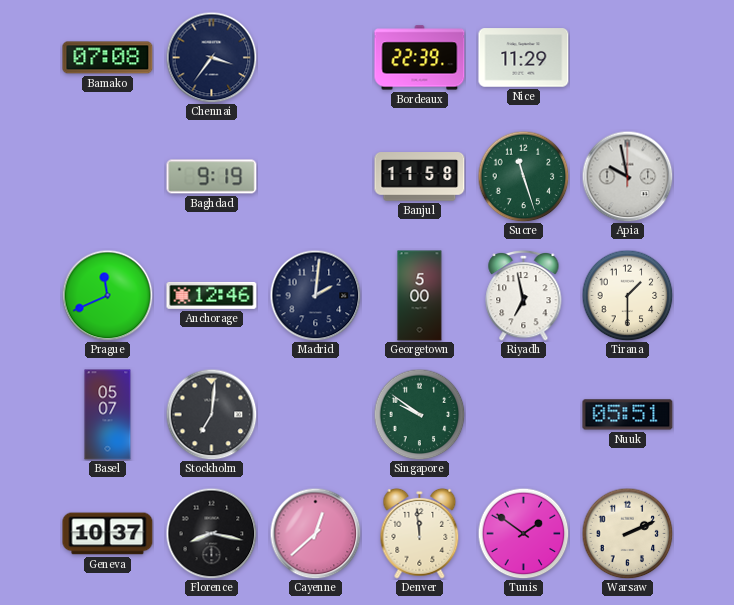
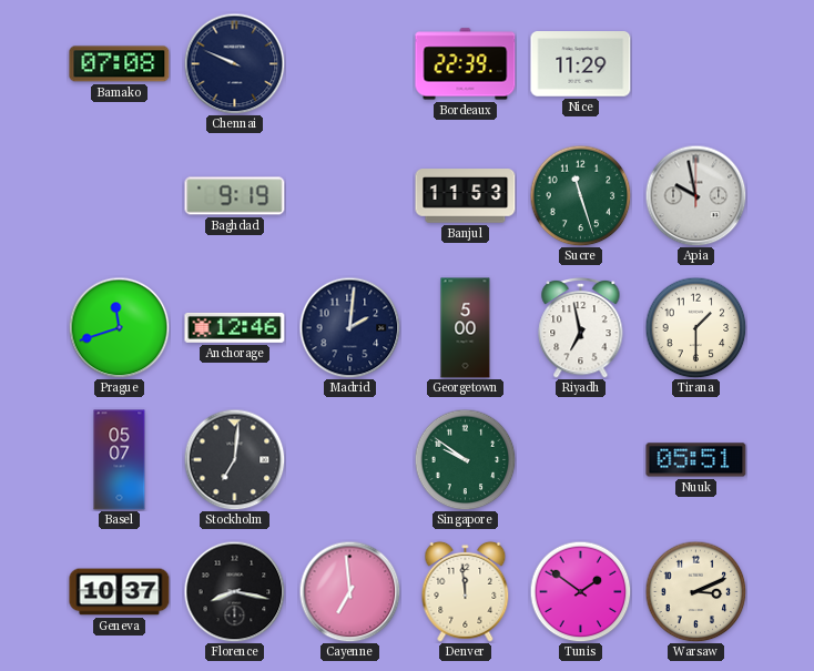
Chennai: 3:36 -> 9:49 (234, 63)
Banjul: 11:58 -> 11:53 (466, 196)
Prague: 11:41 -> 11:42 (119, 327)
Cayenne: 12:38 -> 6:59 (349, 591)
Warsaw: 2:11 -> 3:11 (695, 591)
